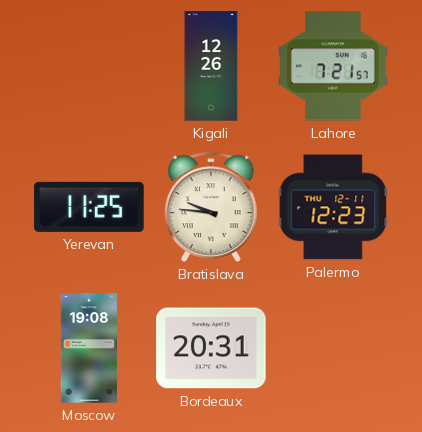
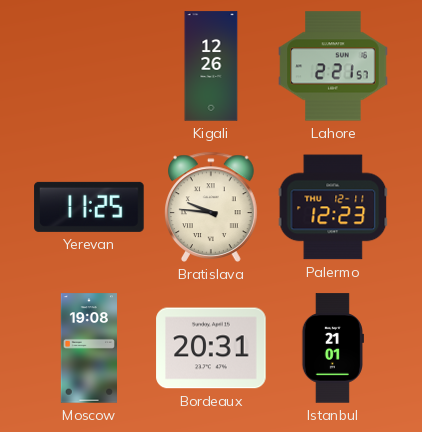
Lahore: 7:21 -> 2:21 (333, 66)
Istanbul: none -> 21:01 (333, 348)
